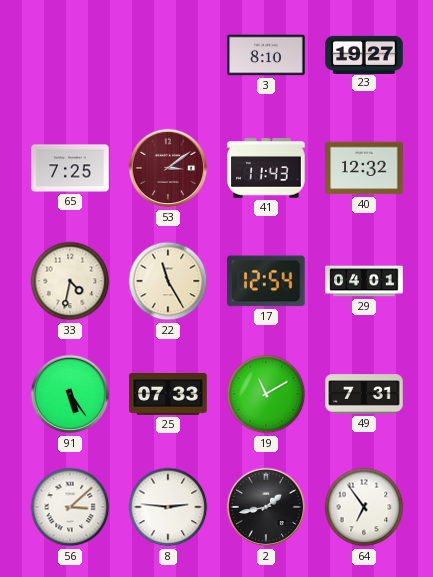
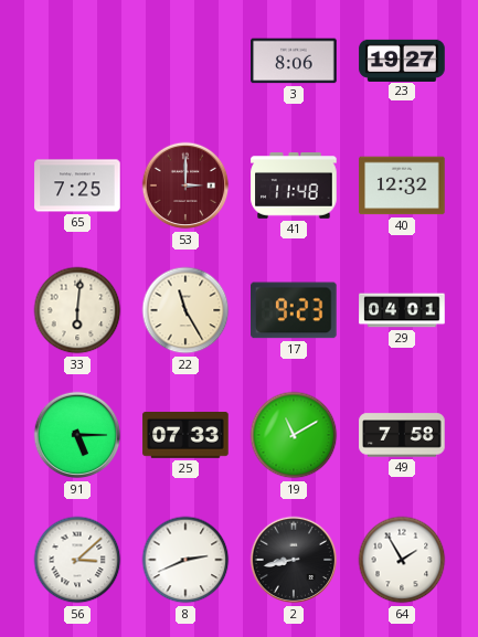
3: 8:10 -> 8:06 (294, 61)
53: 3:09 -> 3:00 (185, 185)
41: 11:43 -> 11:48 (294, 185)
33: 4:32 -> 6:01 (77, 310)
17: 12:54 -> 9:23 (295, 310)
91: 5:24 -> 5:15 (77, 435)
49: 7:31 -> 7:58 (402, 435)
8: 2:46 -> 2:41 (185, 560)
2: 1:43 -> 8:43 (294, 560)
64: 6:54 -> 1:55 (402, 560)
